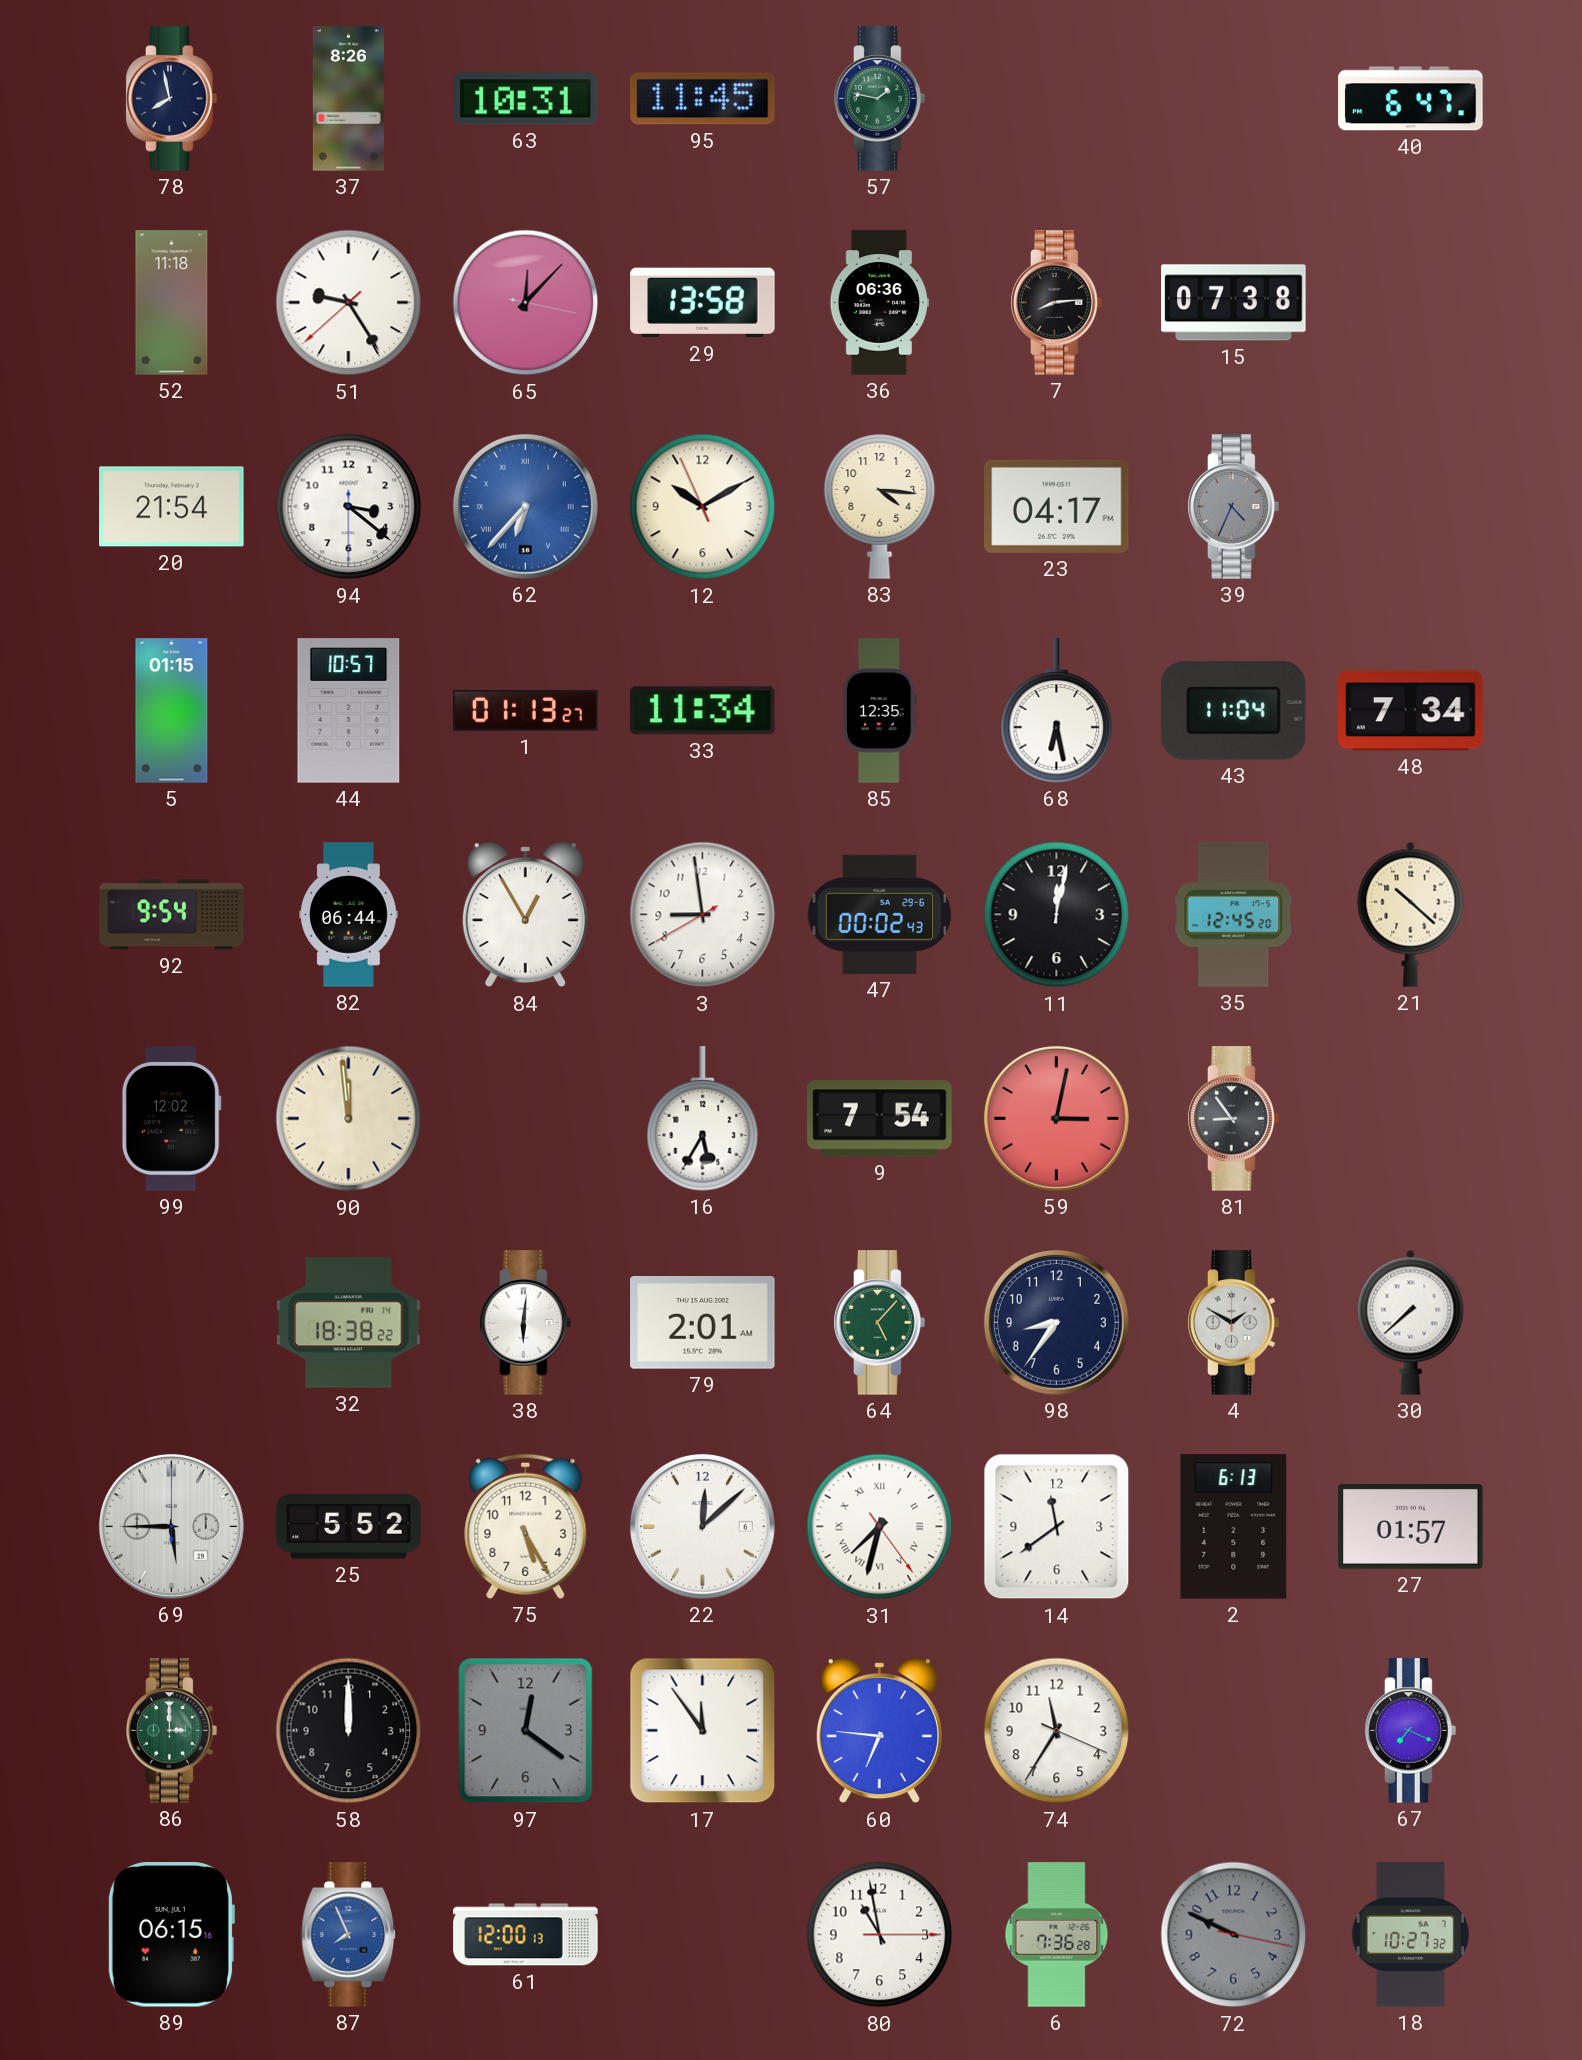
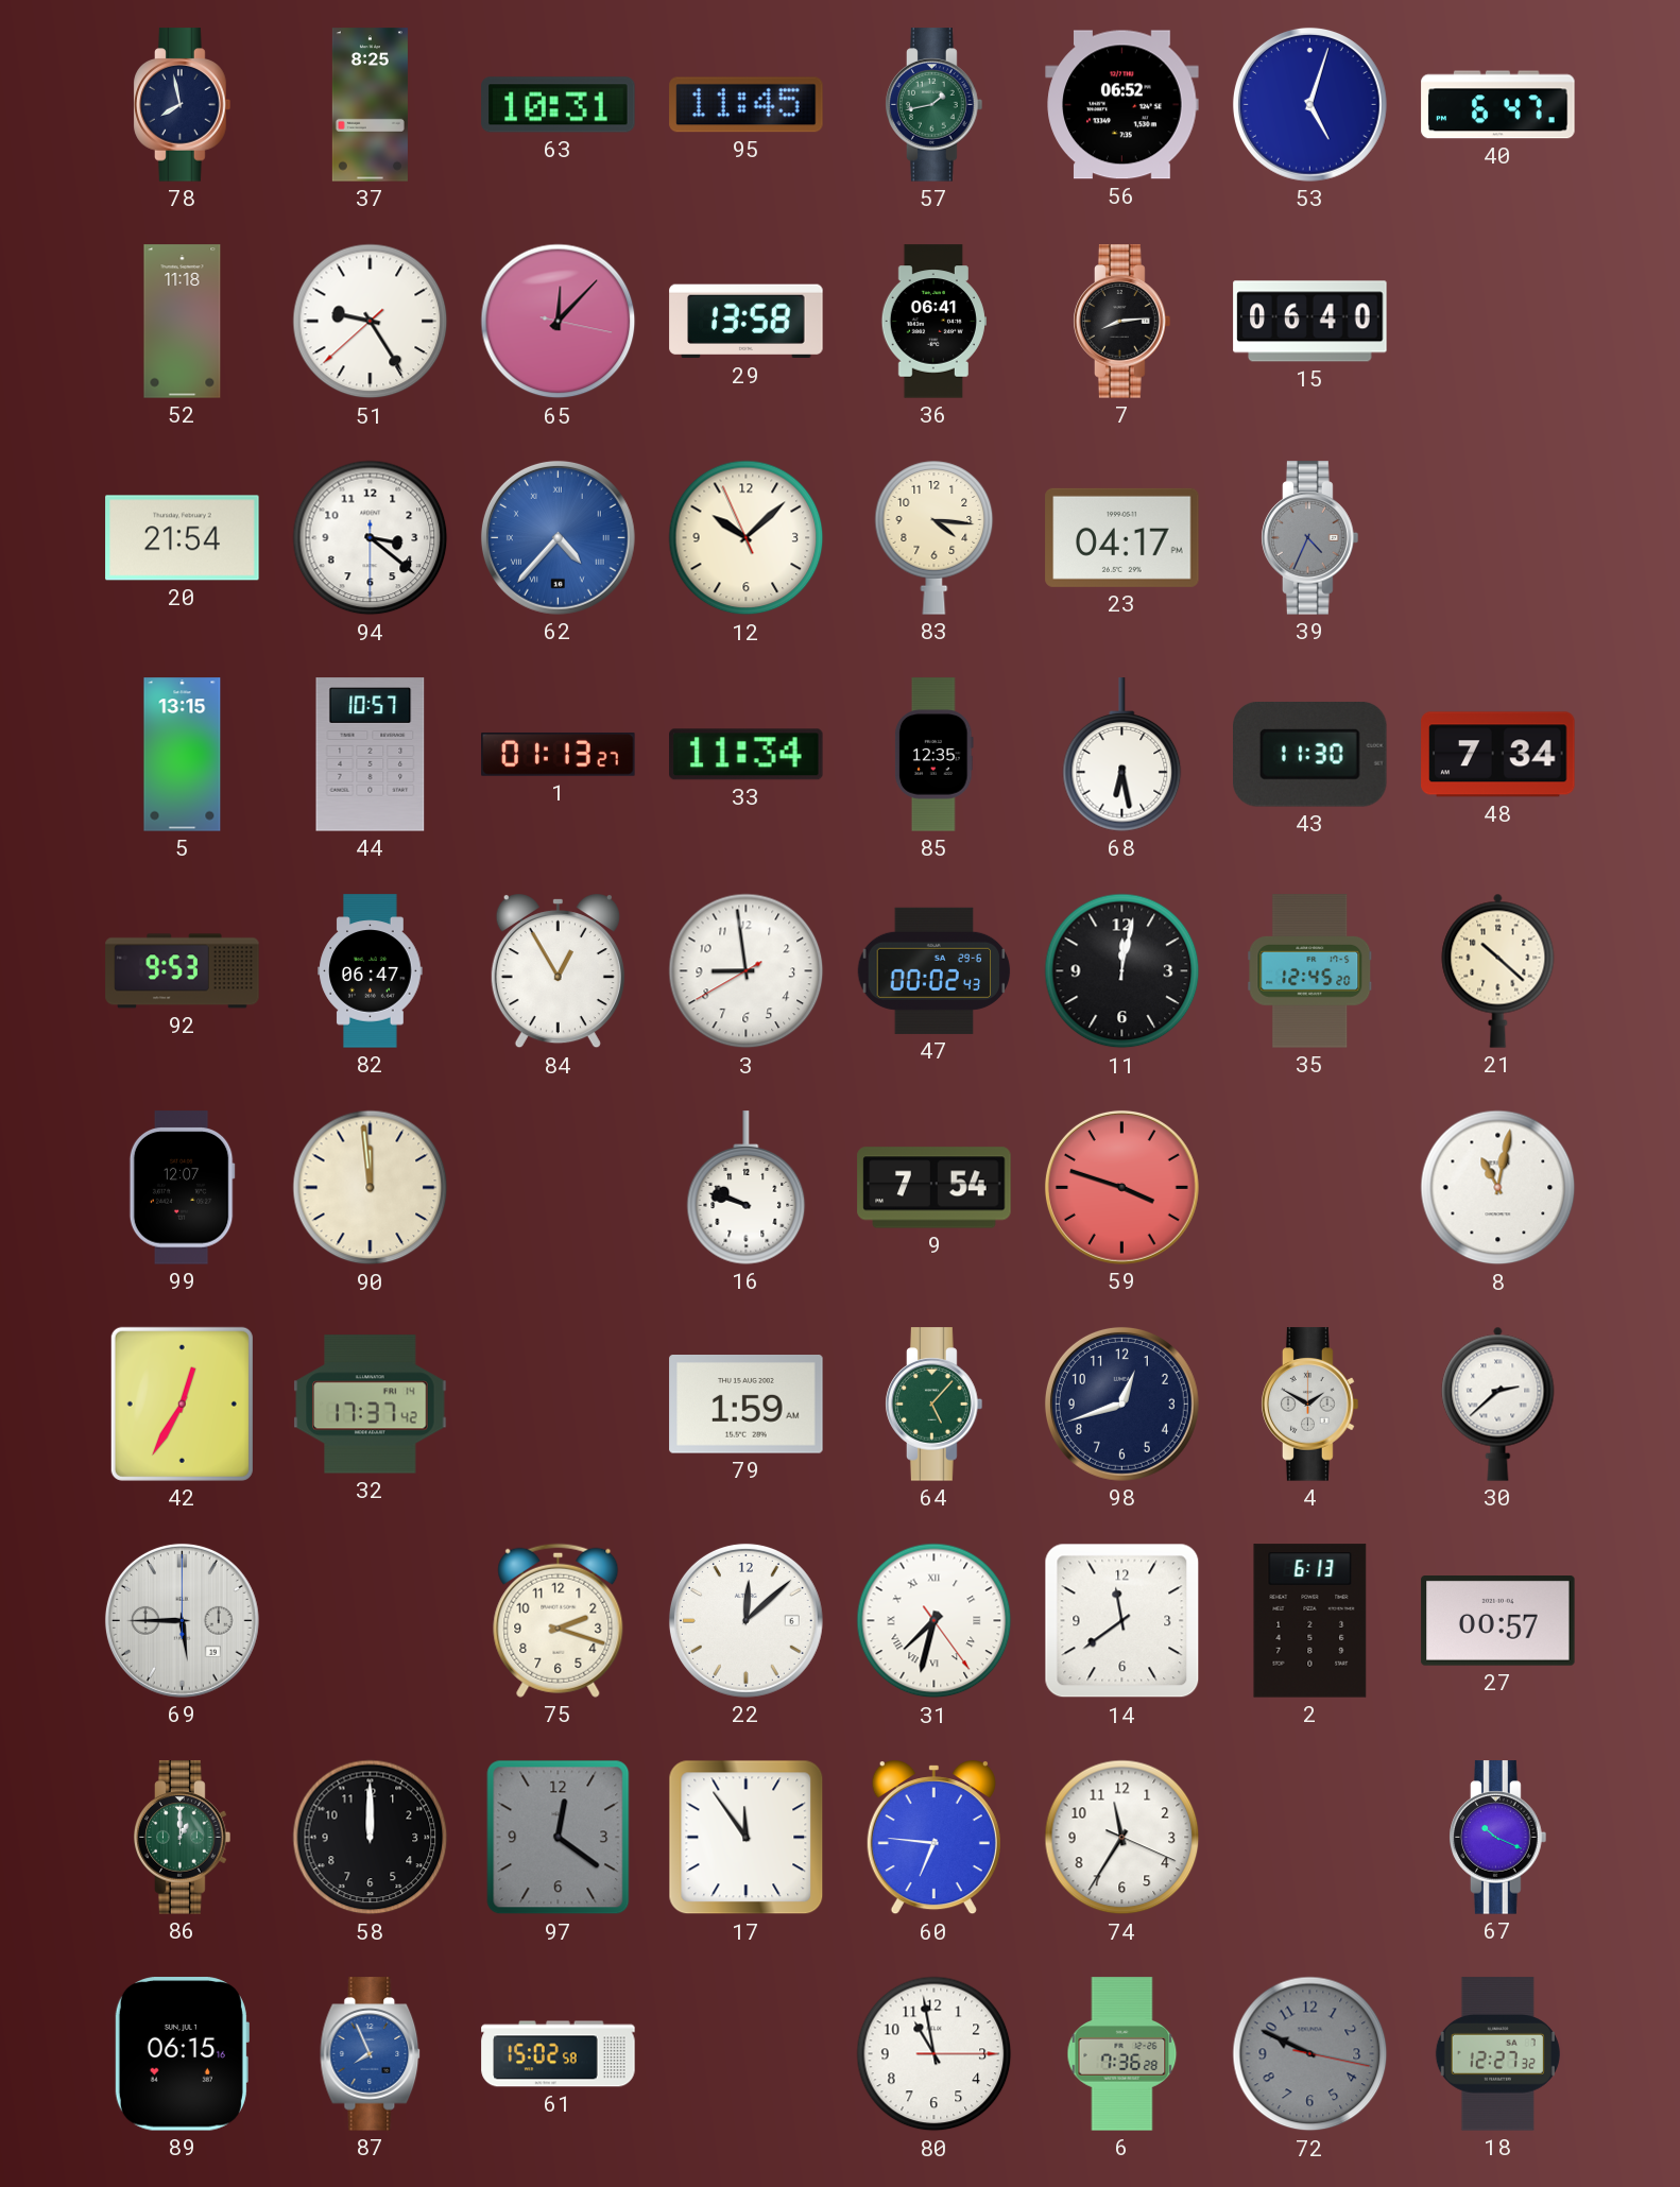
37: 8:26 -> 8:25 (370, 105)
57: 1:47 -> 1:43 (935, 105)
56: none -> 06:52 (1122, 105)
53: none -> 5:03 (1309, 104)
36: 06:36 -> 06:41 (933, 322)
15: 07:38 -> 06:40 (1310, 322)
62: 6:37 -> 4:37 (558, 537)
12: 10:09 -> 10:07 (747, 538)
5: 01:15 -> 13:15 (183, 755)
43: 11:04 -> 11:30 (1310, 755)
92: 9:54 -> 9:53 (183, 971)
82: 06:44 -> 06:47 (371, 971)
99: 12:02 -> 12:07 (182, 1188)
16: 5:35 -> 9:48 (747, 1188)
59: 3:02 -> 3:48 (1121, 1187)
81: 8:54 -> none (1234, 1119)
8: none -> 11:02 (1498, 1188)
42: none -> 12:35 (182, 1404)
32: 18:38 -> 17:37 (371, 1405)
38: 6:01 -> none (526, 1323)
79: 2:01 -> 1:59 (747, 1405)
98: 8:36 -> 12:42 (1121, 1404)
30: 7:38 -> 2:38 (1498, 1404)
25: 5:52 -> none (349, 1527)
75: 5:25 -> 2:18 (559, 1620)
27: 01:57 -> 00:57 (1498, 1621)
86: 3:00 -> 1:00 (183, 1838)
67: 7:19 -> 10:19 (1498, 1838)
61: 12:00 -> 15:02 (559, 2054)
18: 10:27 -> 12:27 (1497, 2054)
